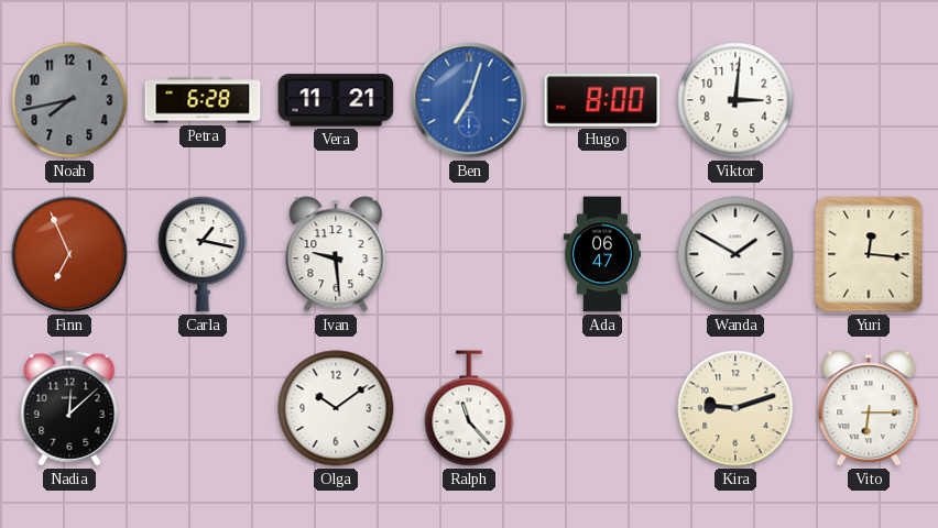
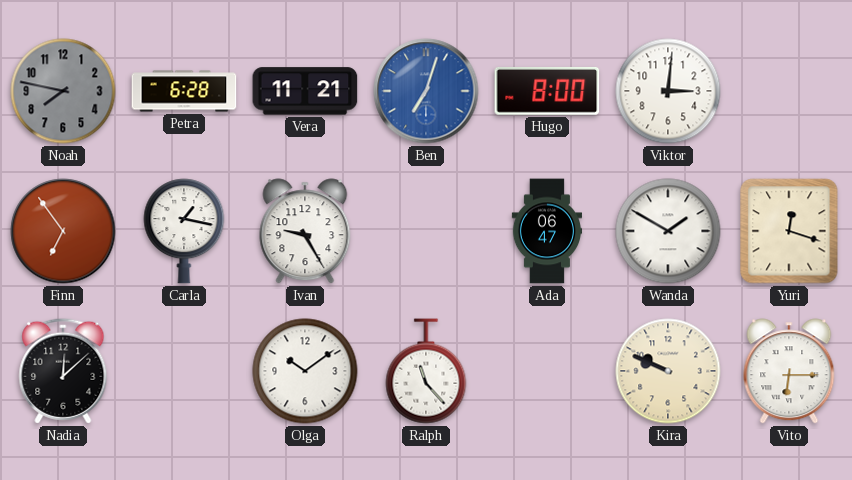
Noah: 7:43 -> 7:47 (63, 91)
Finn: 6:56 -> 6:54 (63, 231)
Ivan: 9:29 -> 9:25 (305, 231)
Yuri: 12:16 -> 12:18 (789, 231)
Kira: 9:12 -> 9:49 (668, 371)
